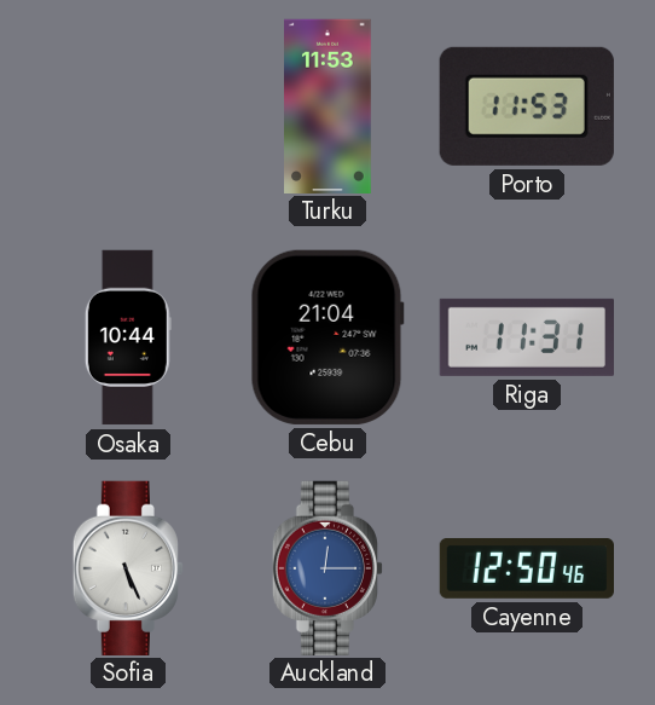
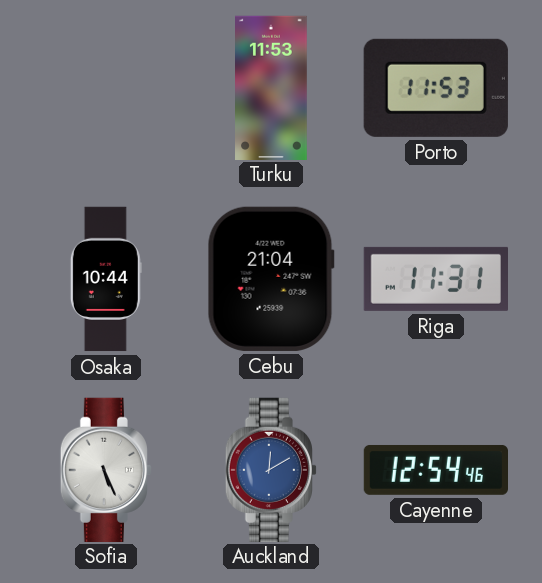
Auckland: 12:15 -> 12:10 (271, 469)
Cayenne: 12:50 -> 12:54 (435, 470)
